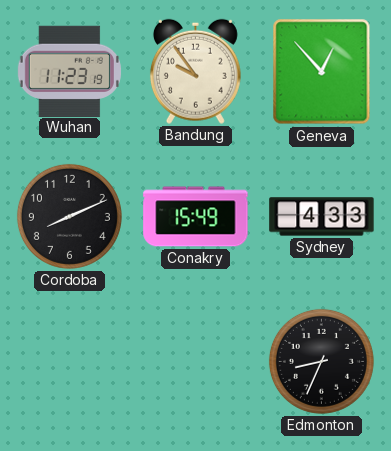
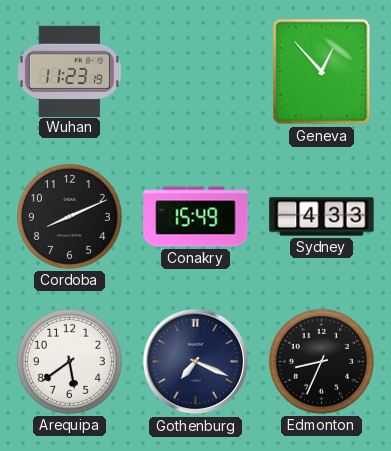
Bandung: 9:54 -> none (195, 71)
Arequipa: none -> 5:39 (69, 361)
Gothenburg: none -> 7:19 (196, 362)
